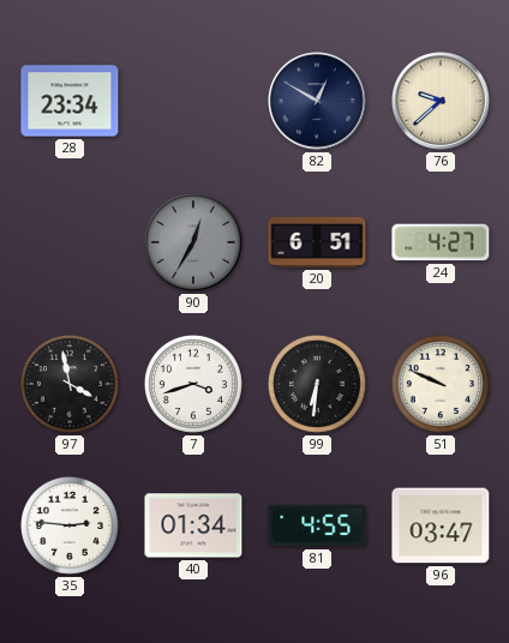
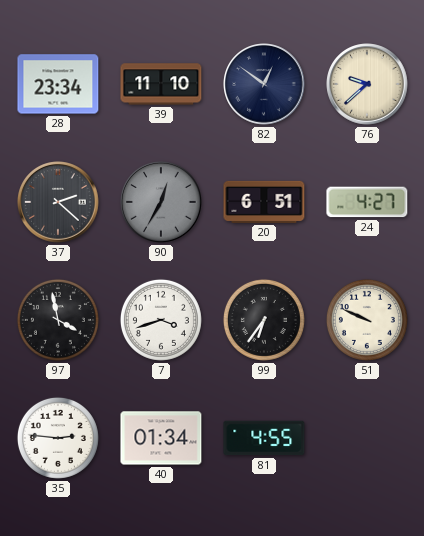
39: none -> 11:10 (161, 84)
82: 12:50 -> 12:51 (264, 84)
37: none -> 2:22 (58, 202)
99: 6:31 -> 6:36 (264, 320)
96: 03:47 -> none (441, 525)
